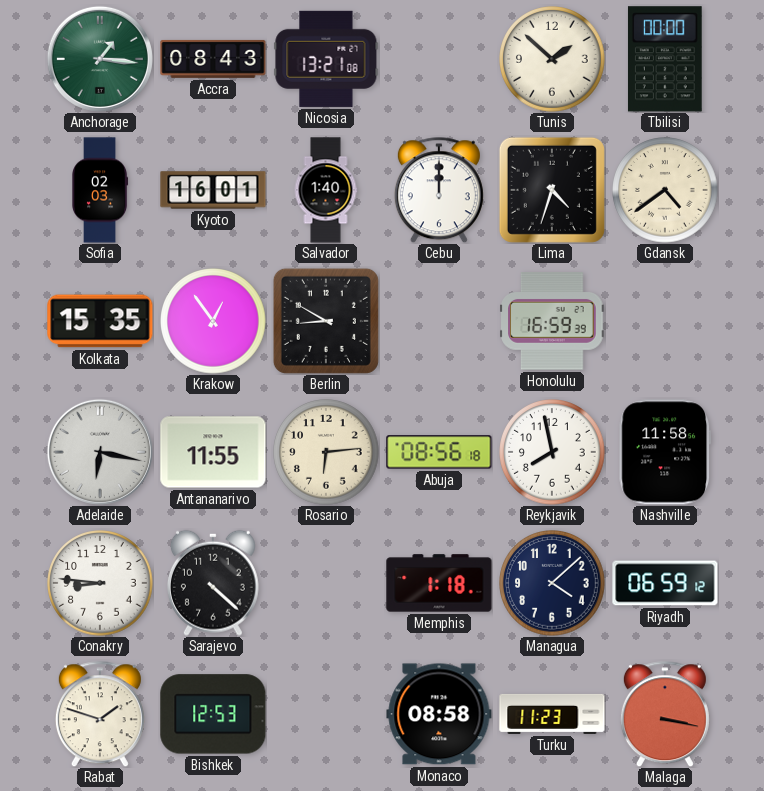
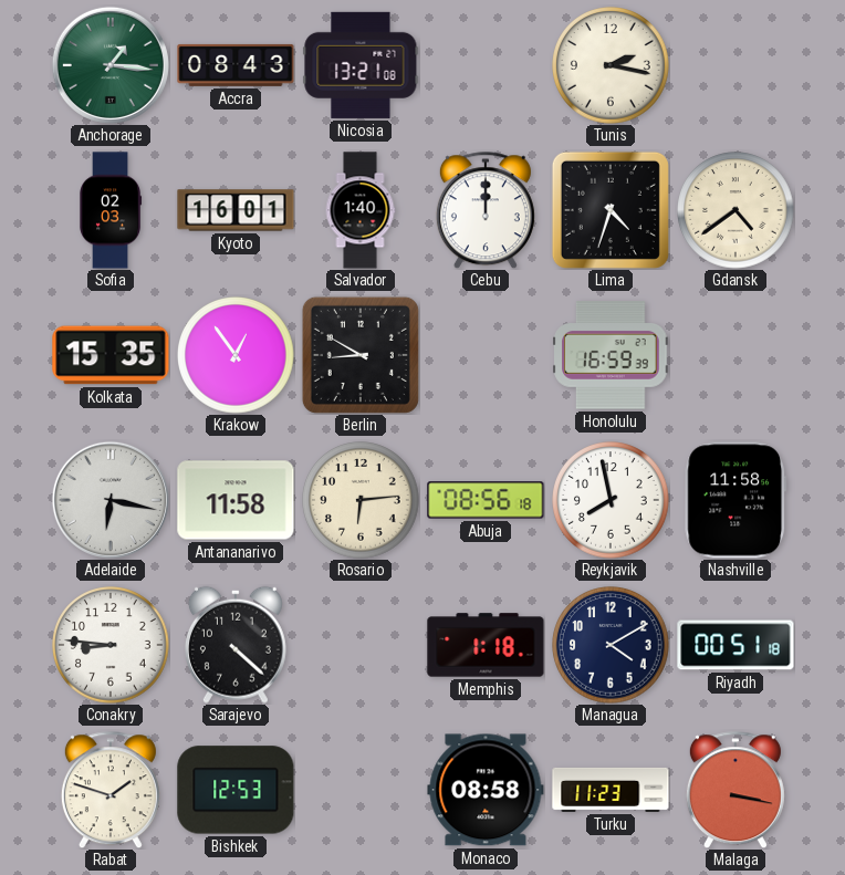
Tunis: 1:52 -> 2:17 (611, 65)
Tbilisi: 00:00 -> none (665, 59)
Antananarivo: 11:55 -> 11:58 (236, 500)
Managua: 4:08 -> 4:10 (611, 645)
Riyadh: 06:59 -> 00:51 (736, 645)
